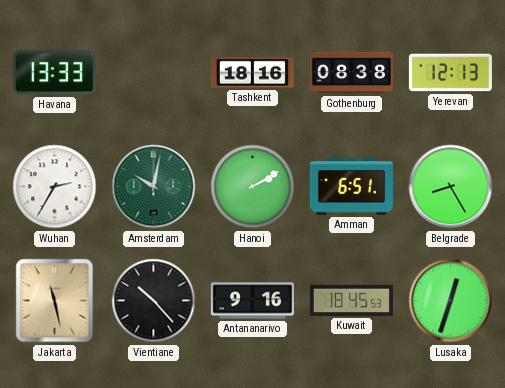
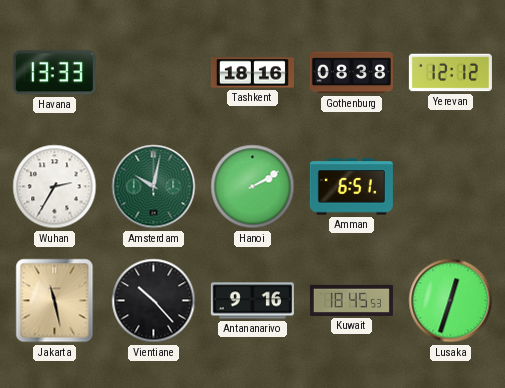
Yerevan: 12:13 -> 12:12 (450, 73)
Belgrade: 8:25 -> none (451, 187)
